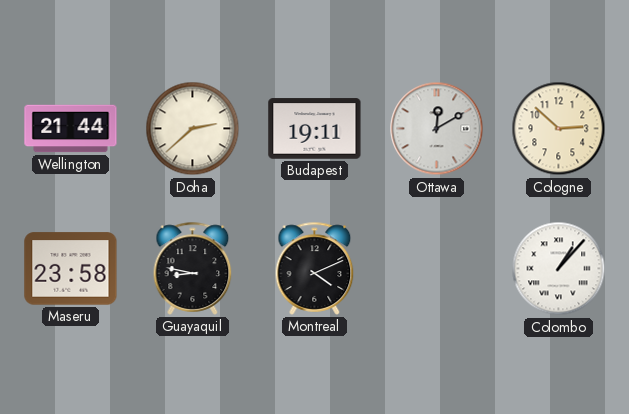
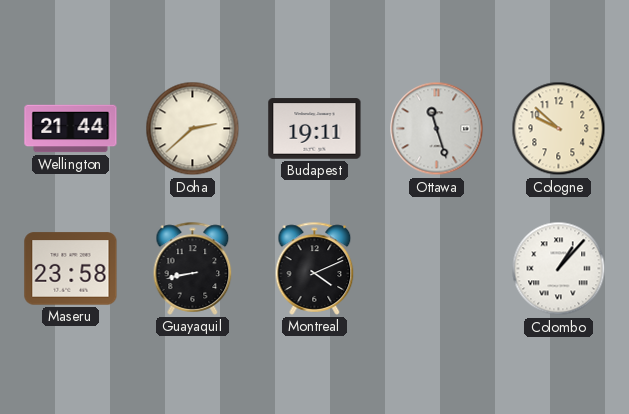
Ottawa: 12:10 -> 11:27 (437, 129)
Cologne: 2:52 -> 9:52 (559, 129)
Guayaquil: 8:47 -> 8:43 (193, 268)
